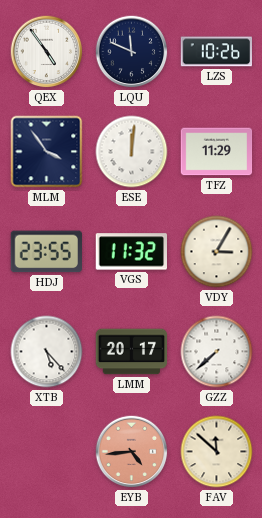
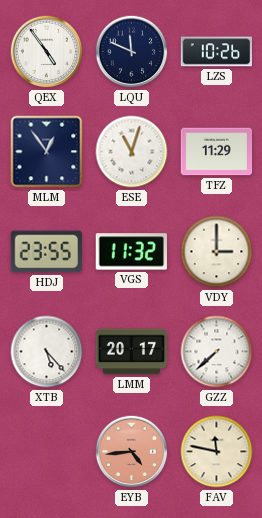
MLM: 3:54 -> 12:54 (47, 152)
ESE: 12:01 -> 11:03 (132, 152)
VDY: 3:05 -> 3:00 (217, 252)
FAV: 11:52 -> 11:47 (217, 452)
